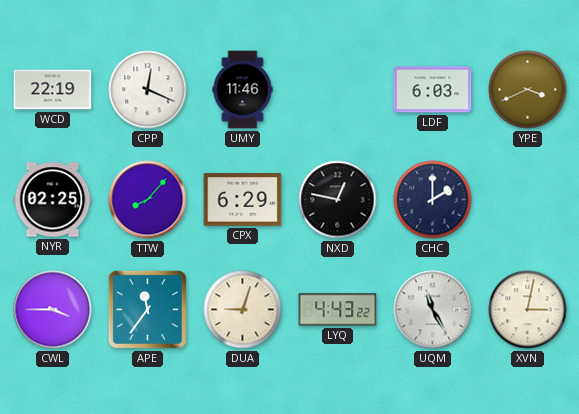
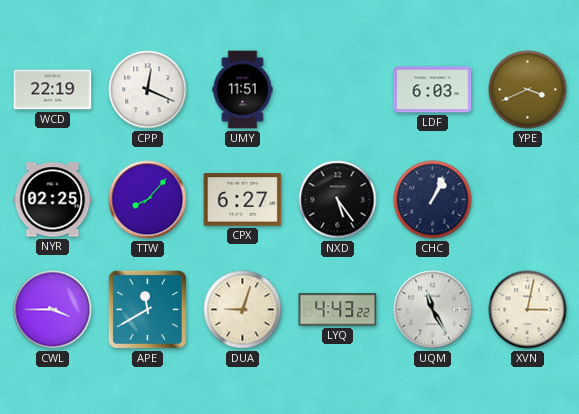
UMY: 11:46 -> 11:51 (243, 90)
CPX: 6:29 -> 6:27 (243, 200)
NXD: 12:47 -> 5:24 (338, 200)
CHC: 2:00 -> 1:04 (433, 200)
APE: 11:36 -> 11:40 (147, 309)
